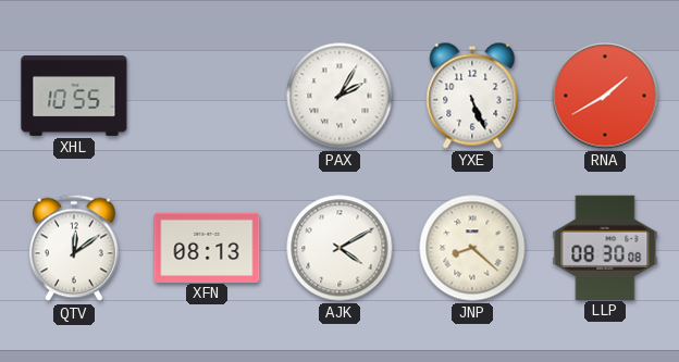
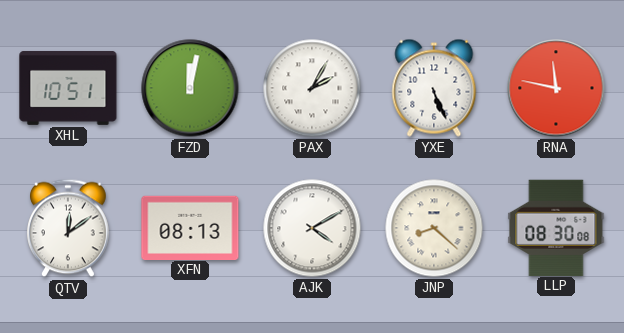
XHL: 10:55 -> 10:51 (68, 88)
FZD: none -> 12:02 (190, 88)
RNA: 1:40 -> 11:47 (556, 88)
